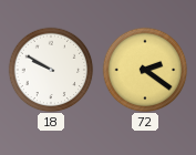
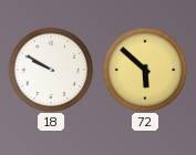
72: 2:21 -> 5:52 (145, 70)
